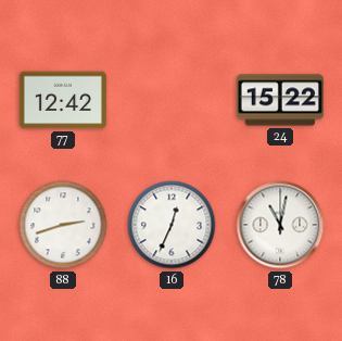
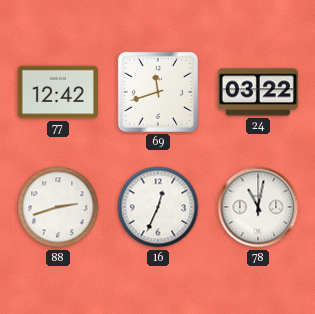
69: none -> 11:42 (158, 92)
24: 15:22 -> 03:22 (258, 92)
